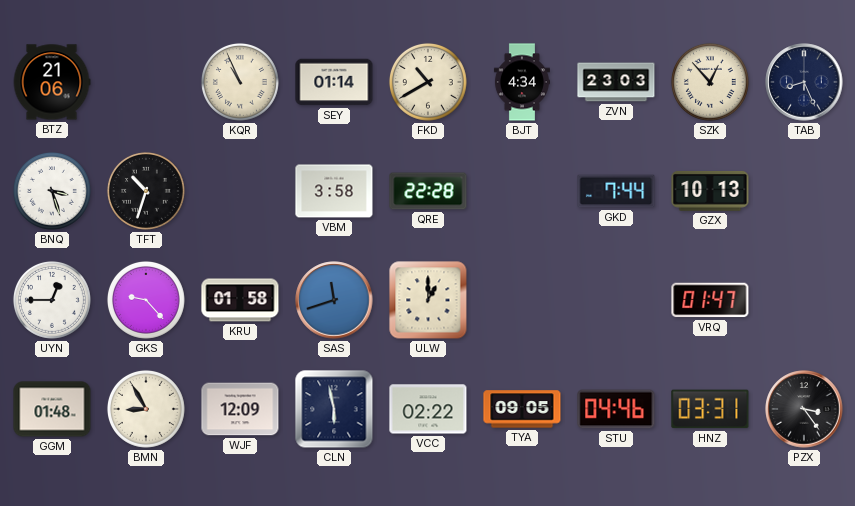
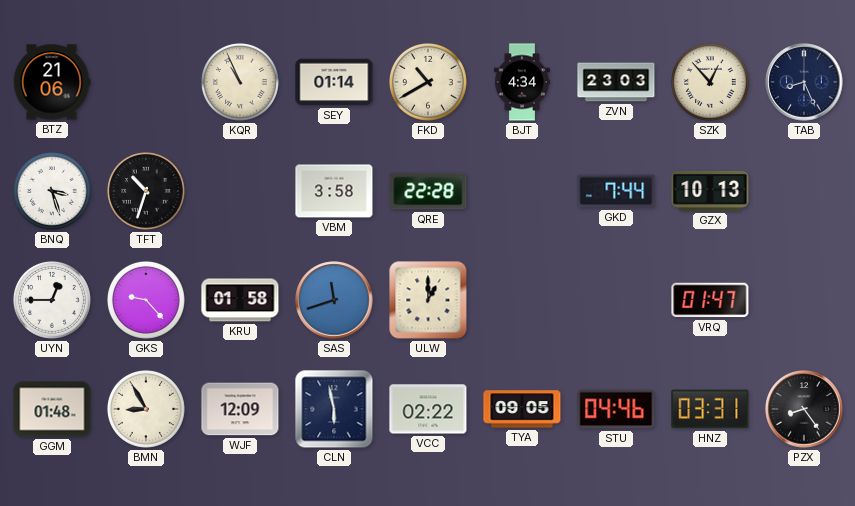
PZX: 3:24 -> 8:24 (804, 409)
